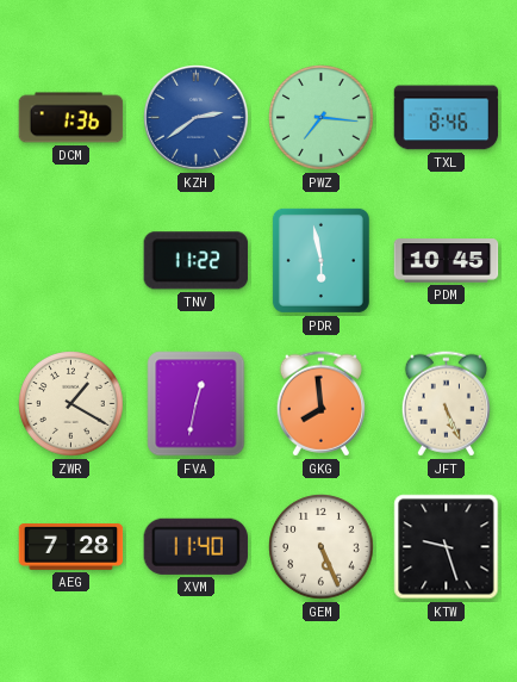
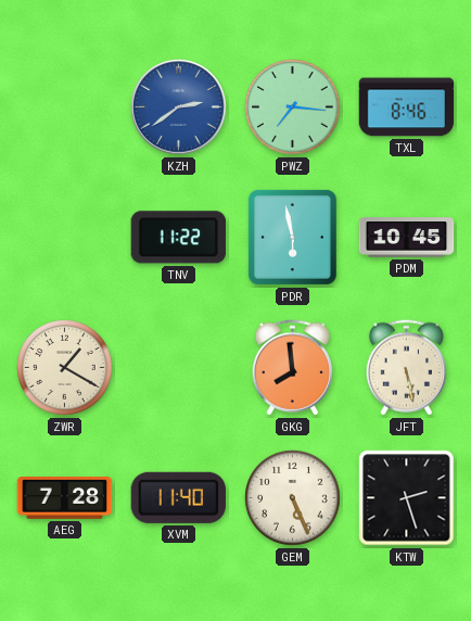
DCM: 1:36 -> none (71, 118)
FVA: 12:32 -> none (197, 404)
JFT: 5:26 -> 5:28 (406, 368)
KTW: 9:27 -> 2:27 (407, 498)
